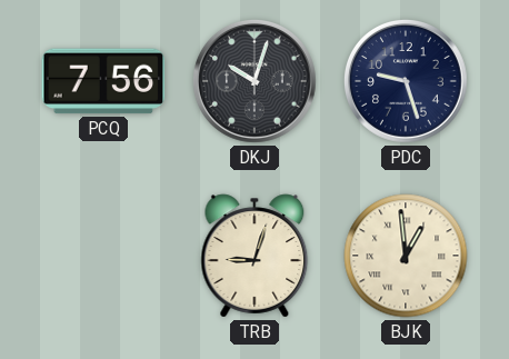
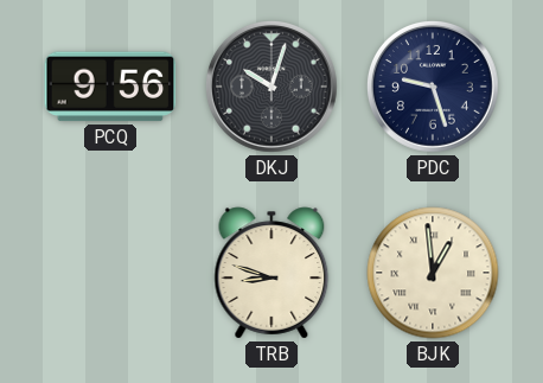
PCQ: 7:56 -> 9:56 (110, 87)
TRB: 9:03 -> 8:48 (271, 273)
